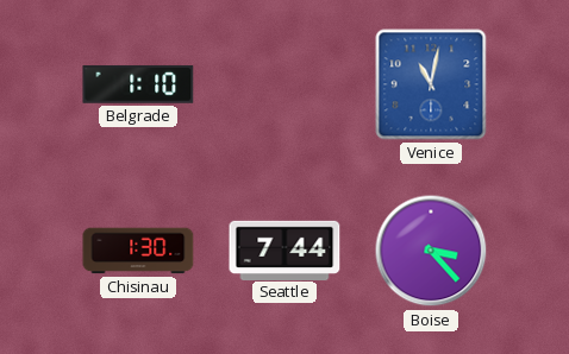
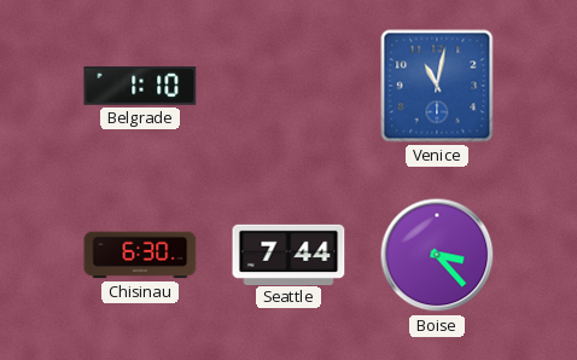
Chisinau: 1:30 -> 6:30 (140, 255)
